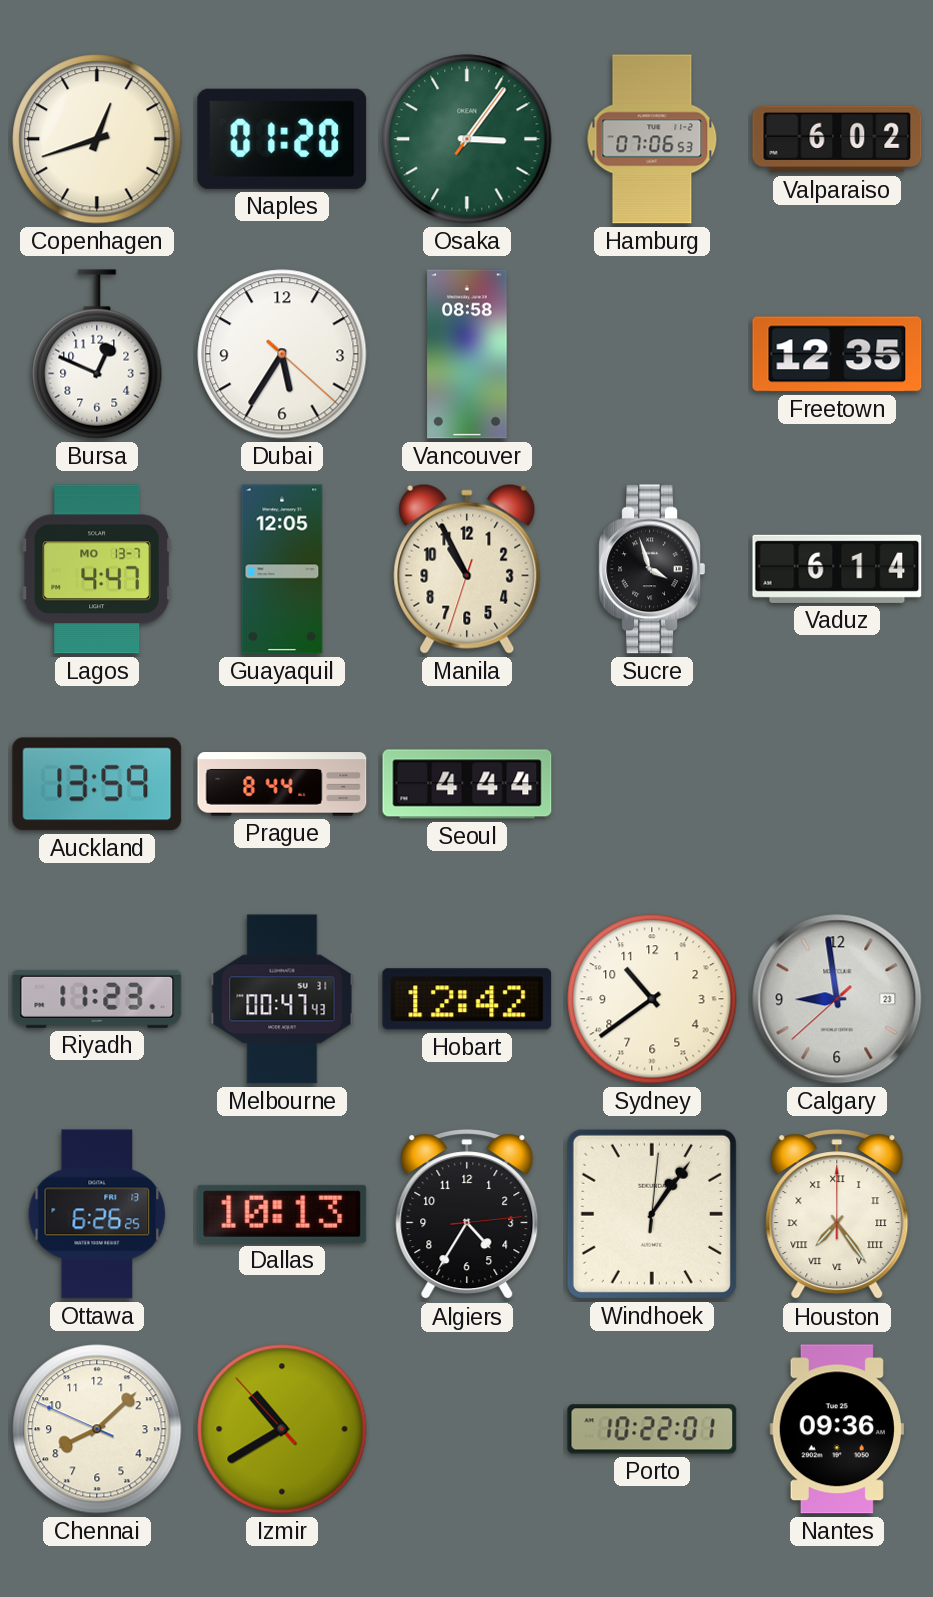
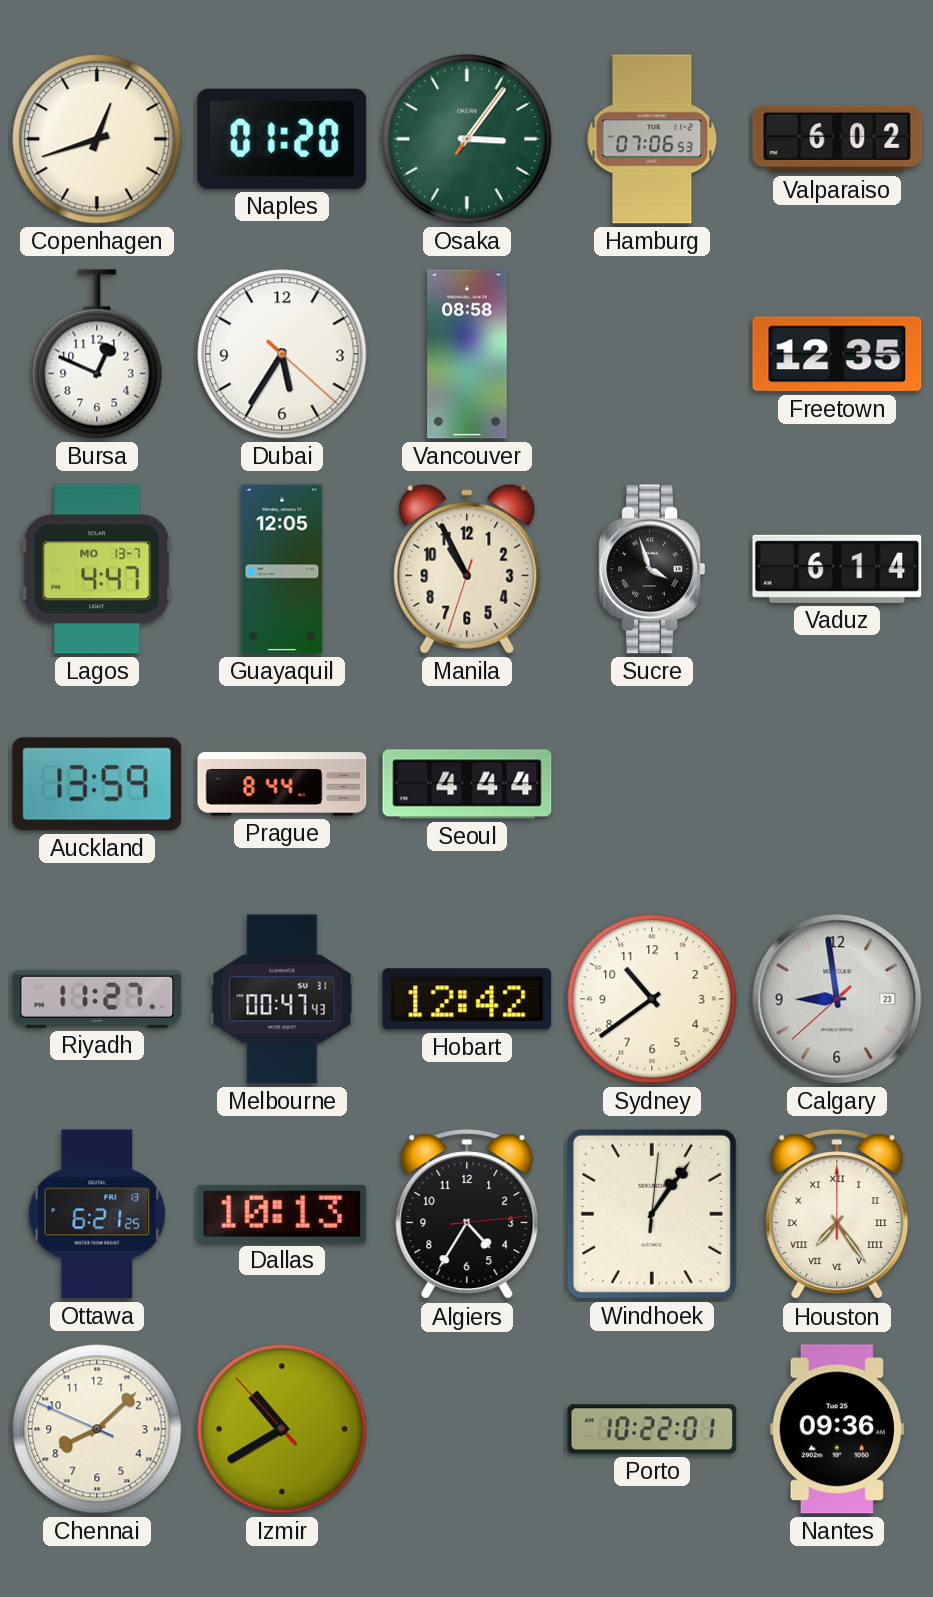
Riyadh: 11:23 -> 11:27 (97, 999)
Ottawa: 6:26 -> 6:21 (97, 1214)
